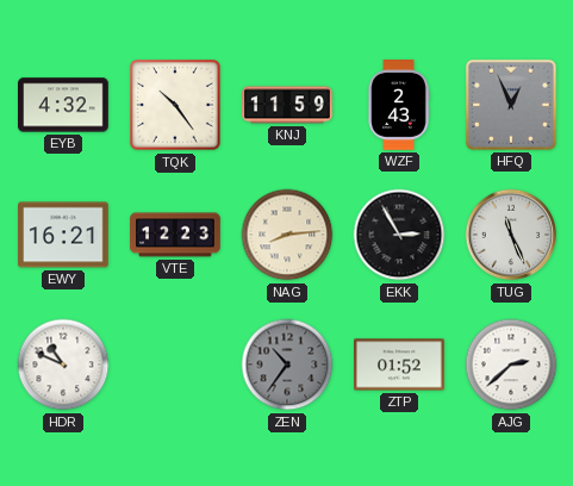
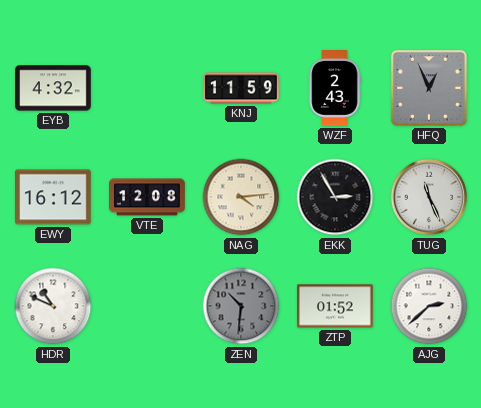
TQK: 10:24 -> none (175, 105)
EWY: 16:21 -> 16:12 (54, 197)
VTE: 12:23 -> 12:08 (147, 197)
NAG: 8:14 -> 4:14 (241, 197)
ZEN: 10:36 -> 10:31 (241, 306)
